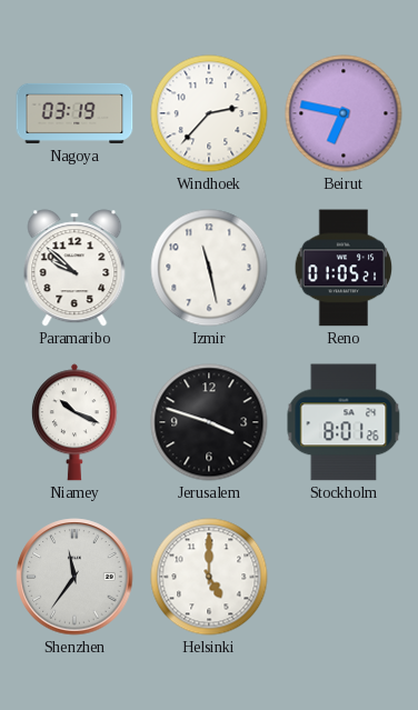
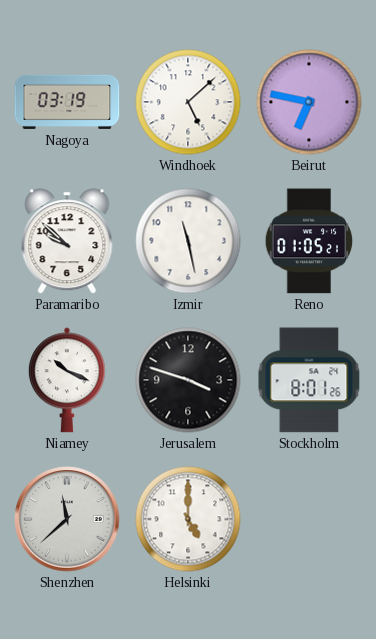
Windhoek: 2:37 -> 5:08 (188, 102)
Shenzhen: 11:36 -> 11:38 (67, 519)
